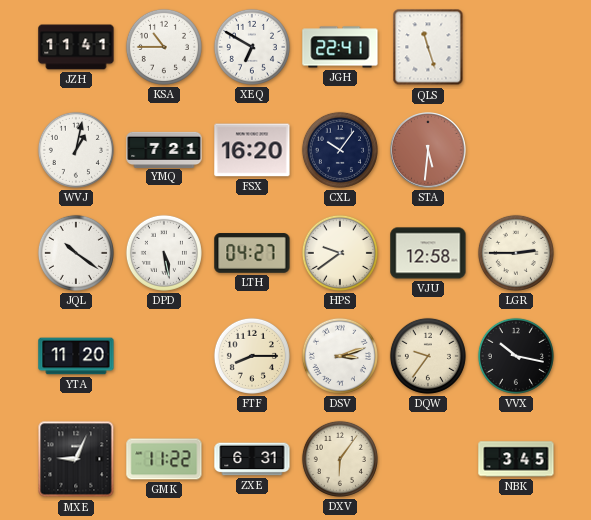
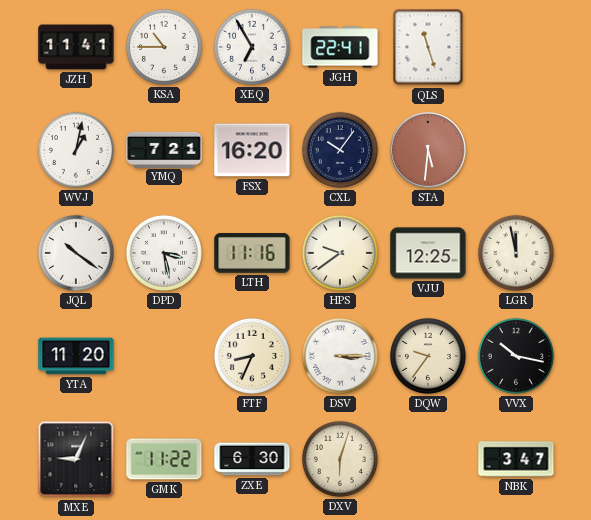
XEQ: 6:50 -> 6:55 (252, 47)
DPD: 5:28 -> 3:28 (164, 253)
LTH: 04:27 -> 11:16 (252, 253)
VJU: 12:58 -> 12:25 (428, 253)
LGR: 2:45 -> 11:58 (516, 253)
FTF: 8:15 -> 8:34 (252, 356)
DSV: 3:12 -> 3:15 (340, 356)
ZXE: 6:31 -> 6:30 (252, 459)
DXV: 6:06 -> 6:03 (340, 459)
NBK: 3:45 -> 3:47 (516, 459)
